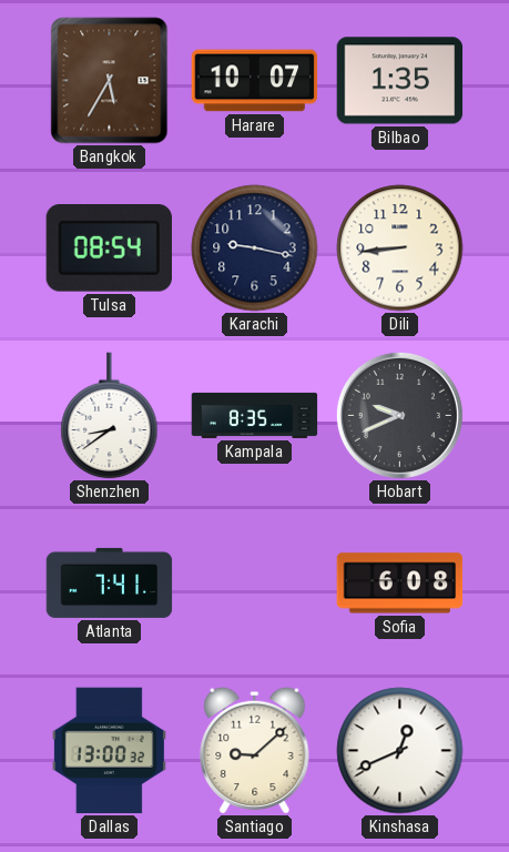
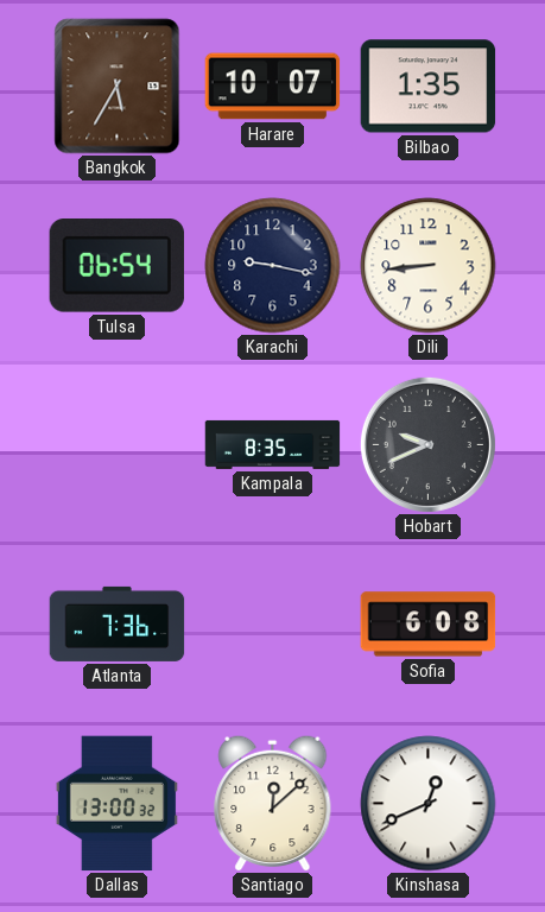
Tulsa: 08:54 -> 06:54 (116, 266)
Shenzhen: 8:39 -> none (110, 416)
Atlanta: 7:41 -> 7:36 (118, 623)
Santiago: 9:08 -> 12:08 (273, 803)
